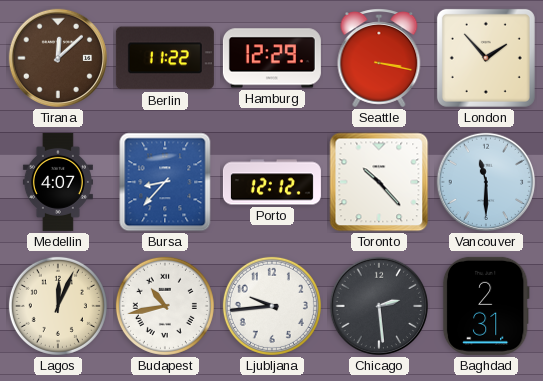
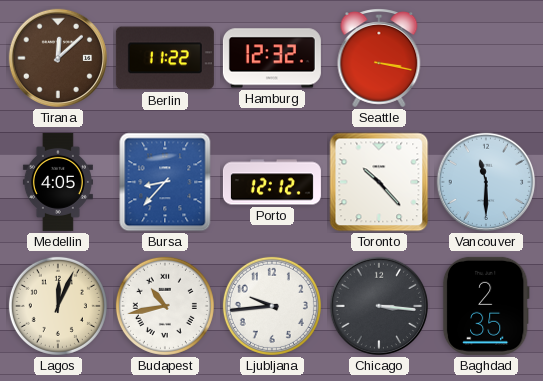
Hamburg: 12:29 -> 12:32 (272, 58)
London: 1:53 -> none (486, 58)
Medellin: 4:07 -> 4:05 (58, 182)
Chicago: 2:29 -> 3:16 (379, 306)
Baghdad: 2:31 -> 2:35 (486, 306)
